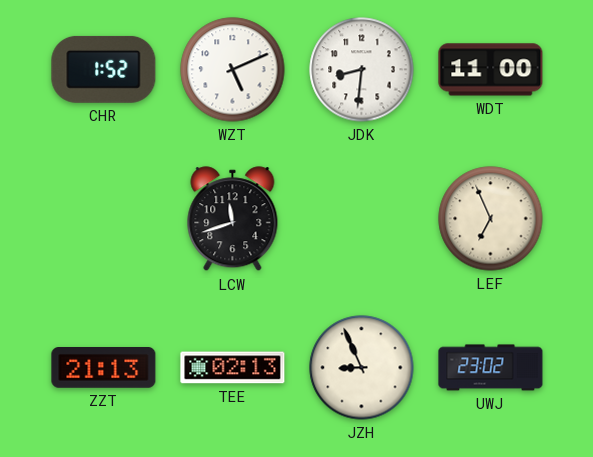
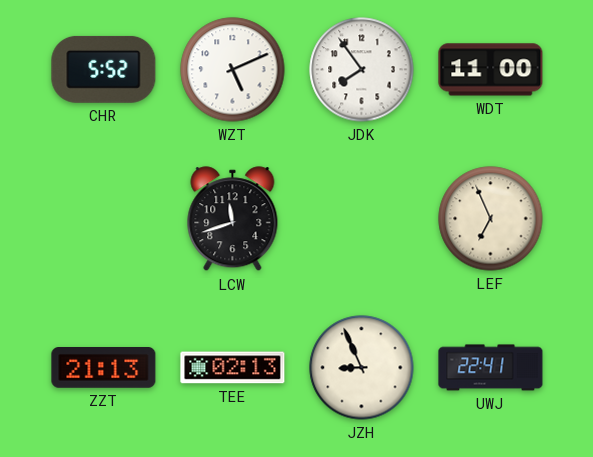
CHR: 1:52 -> 5:52 (104, 69)
JDK: 8:31 -> 7:54 (362, 70)
UWJ: 23:02 -> 22:41 (491, 368)
